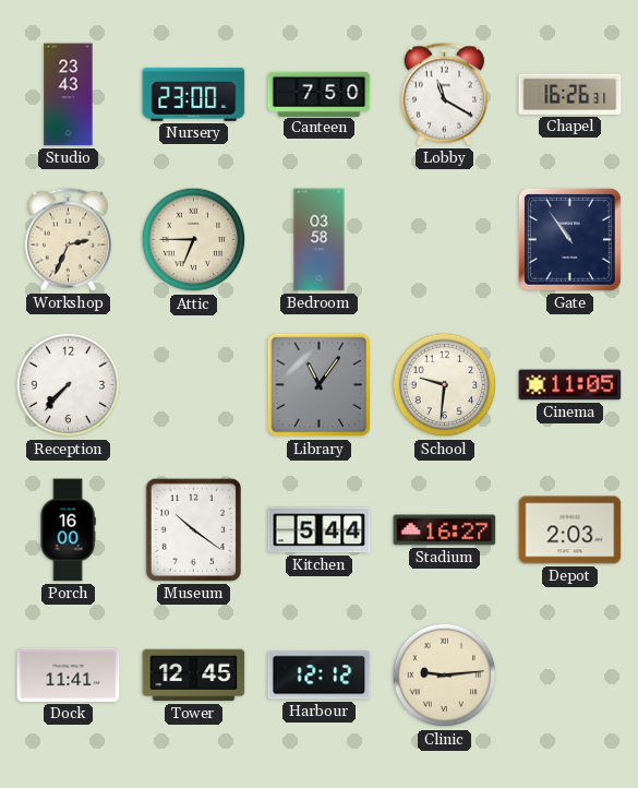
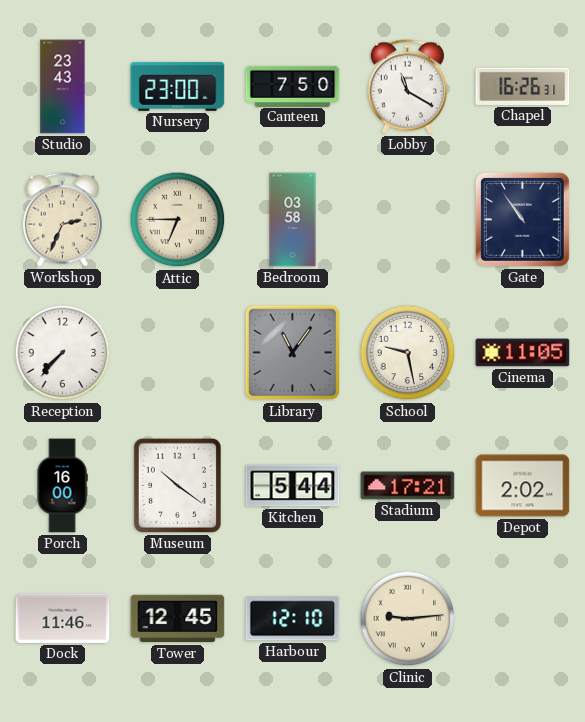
School: 9:31 -> 9:28 (408, 353)
Stadium: 16:27 -> 17:21 (408, 486)
Depot: 2:03 -> 2:02 (523, 486)
Dock: 11:41 -> 11:46 (63, 618)
Harbour: 12:12 -> 12:10 (293, 619)
